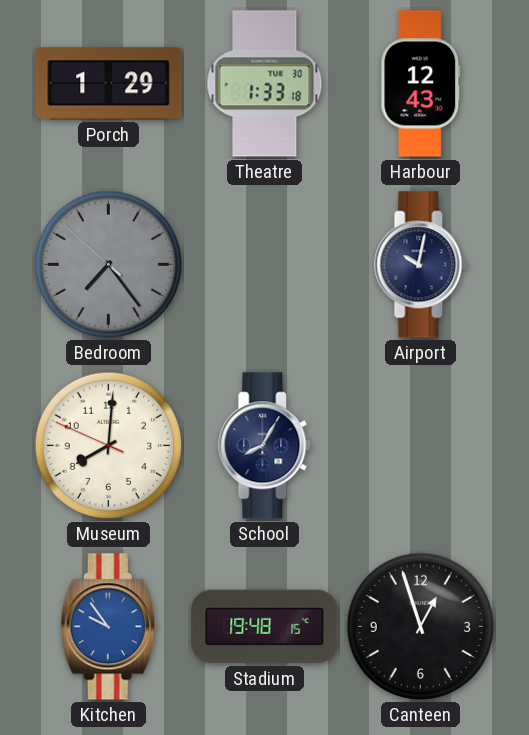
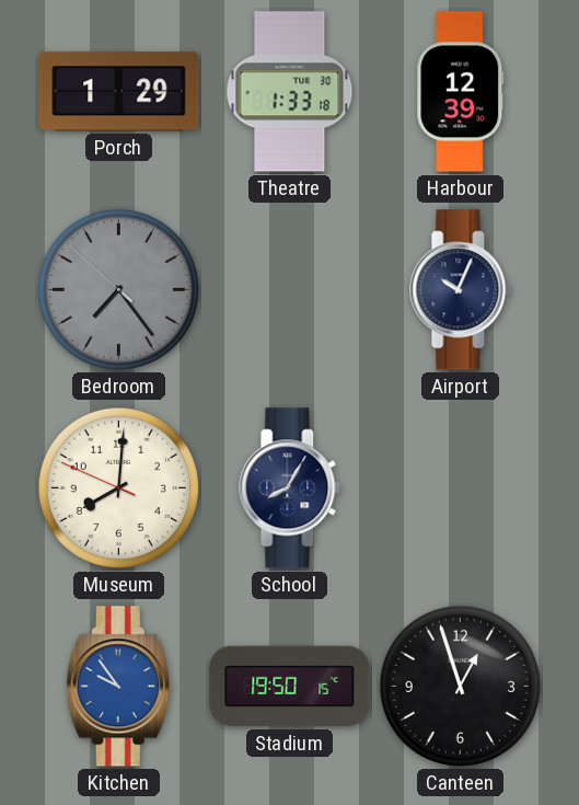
Harbour: 12:43 -> 12:39 (461, 92)
Airport: 10:02 -> 10:04 (461, 290)
Stadium: 19:48 -> 19:50 (290, 687)
